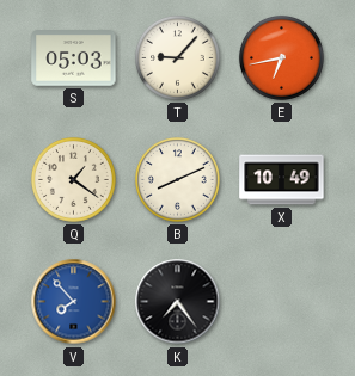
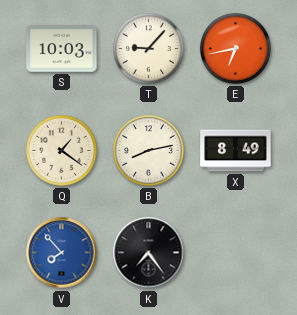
S: 05:03 -> 10:03 (62, 49)
B: 8:11 -> 8:13 (148, 150)
X: 10:49 -> 8:49 (236, 151)
